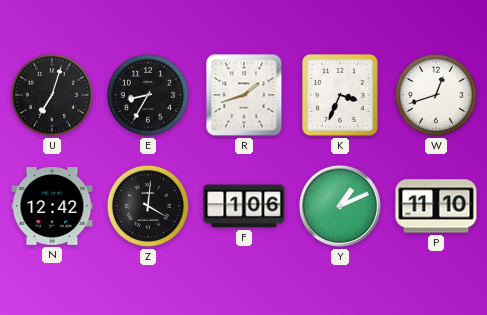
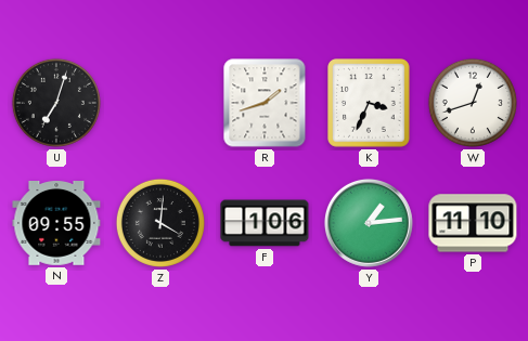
E: 8:35 -> none (148, 95)
N: 12:42 -> 09:55 (56, 224)
Y: 1:11 -> 1:14 (369, 223)
